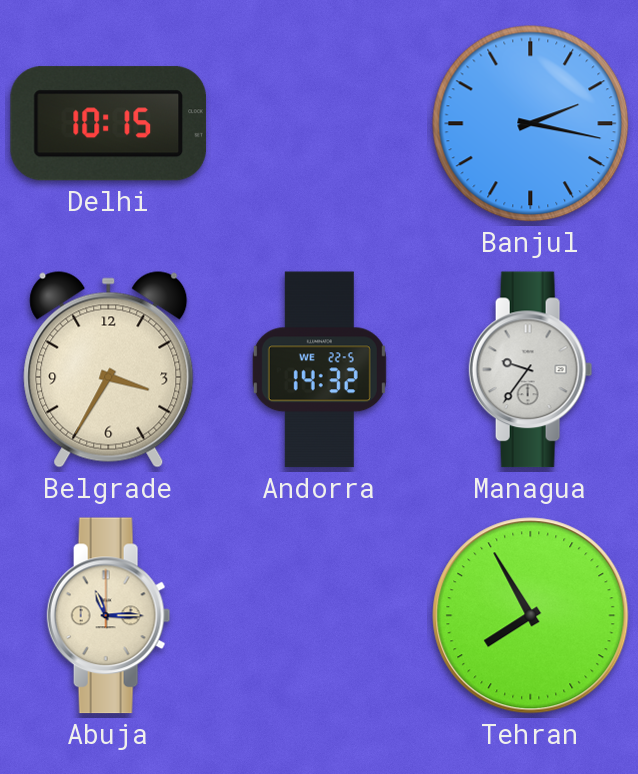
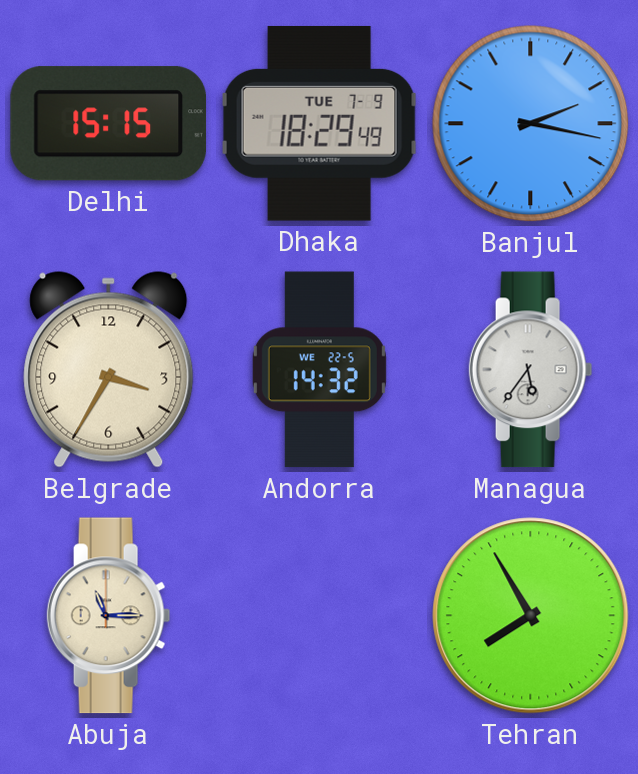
Delhi: 10:15 -> 15:15 (108, 124)
Dhaka: none -> 18:29 (319, 123)
Managua: 9:36 -> 5:36 (531, 370)
